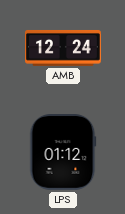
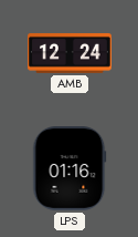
LPS: 01:12 -> 01:16 (70, 169)
